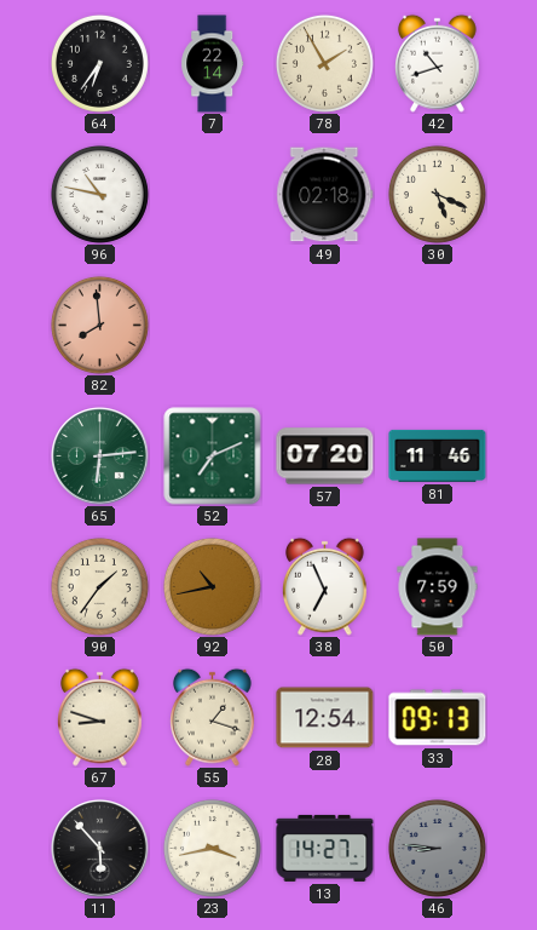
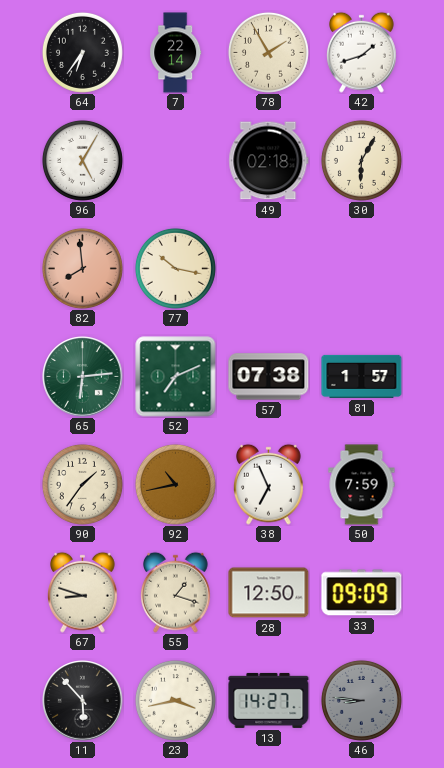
42: 10:42 -> 1:42 (362, 52)
96: 10:47 -> 5:05 (82, 160)
30: 5:19 -> 6:05 (361, 160)
77: none -> 10:17 (175, 268)
57: 07:20 -> 07:38 (269, 377)
81: 11:46 -> 1:57 (362, 376)
28: 12:54 -> 12:50 (269, 593)
33: 09:13 -> 09:09 (362, 593)
